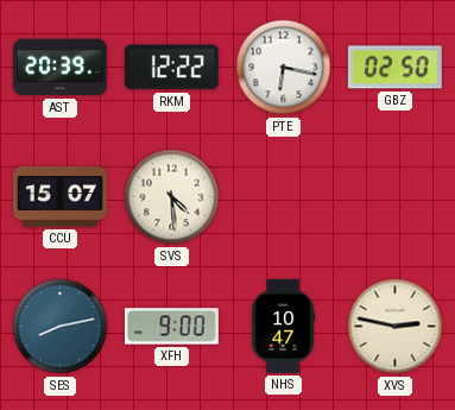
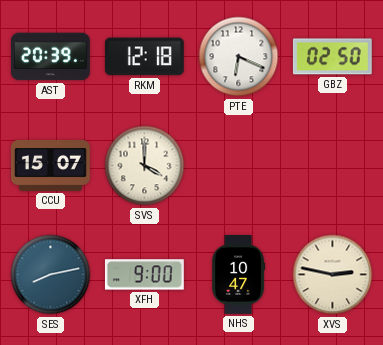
RKM: 12:22 -> 12:18 (144, 57)
PTE: 6:17 -> 6:19 (239, 57)
SVS: 4:29 -> 4:00 (145, 166)
